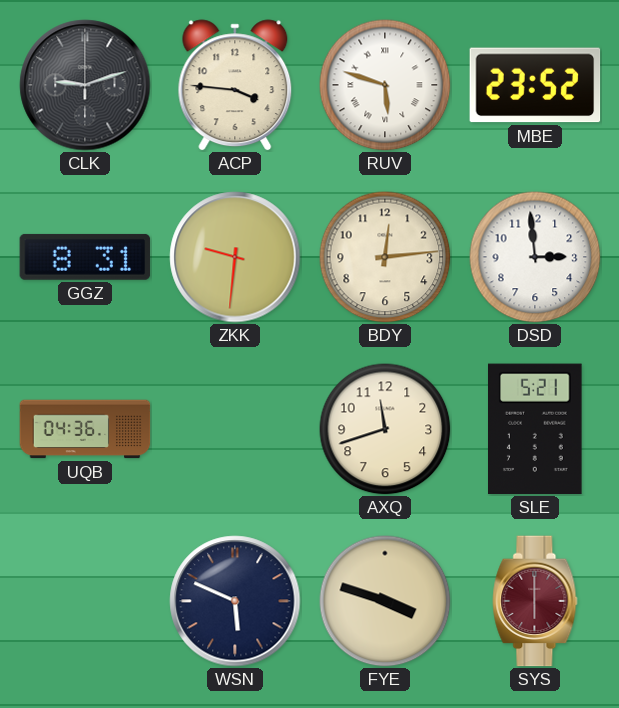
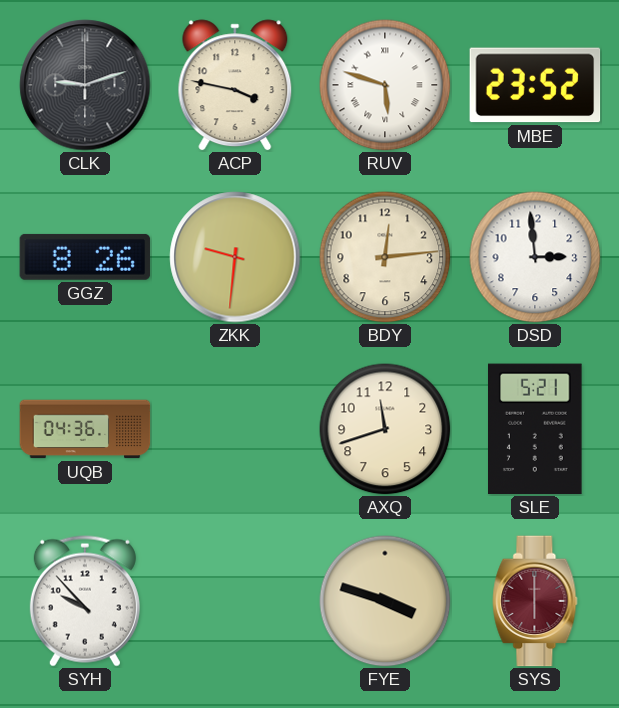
ACP: 3:46 -> 3:47 (235, 85)
GGZ: 8:31 -> 8:26 (85, 257)
SYH: none -> 9:53 (85, 601)
WSN: 5:49 -> none (235, 601)
